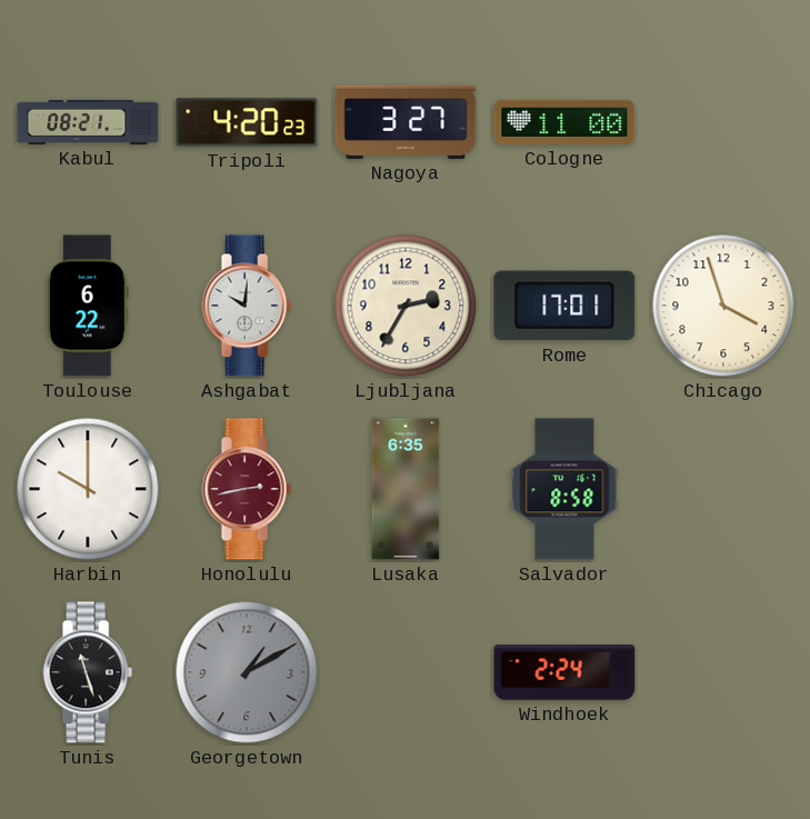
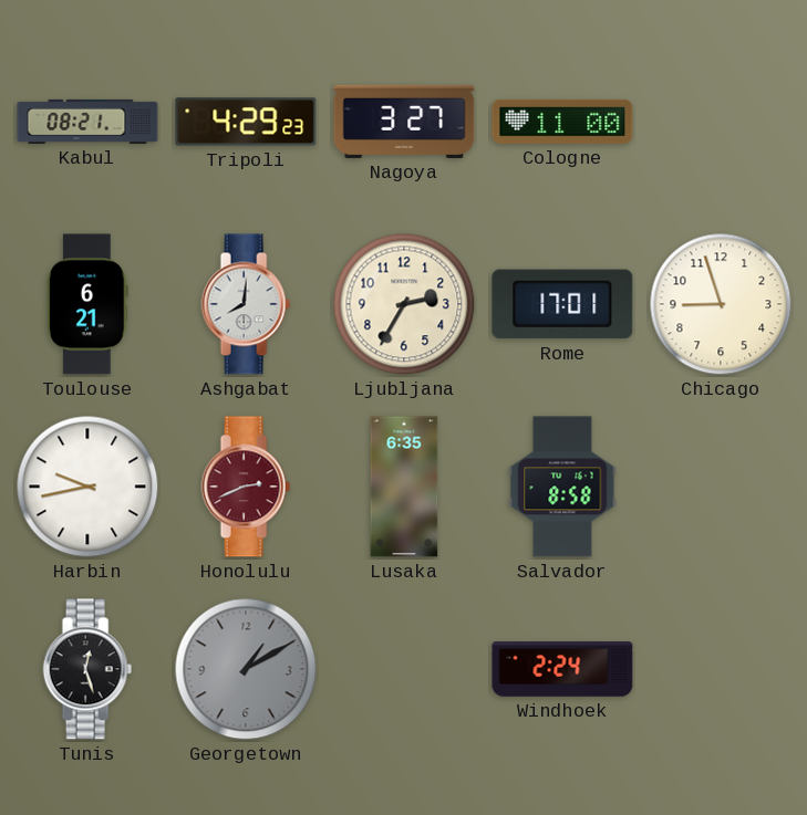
Tripoli: 4:20 -> 4:29 (246, 122)
Toulouse: 6:22 -> 6:21 (89, 304)
Ashgabat: 10:01 -> 8:01 (246, 304)
Chicago: 3:57 -> 8:57 (721, 304)
Harbin: 10:00 -> 9:43 (87, 487)
Honolulu: 2:43 -> 2:41 (246, 487)
Tunis: 11:27 -> 12:27 (87, 669)
